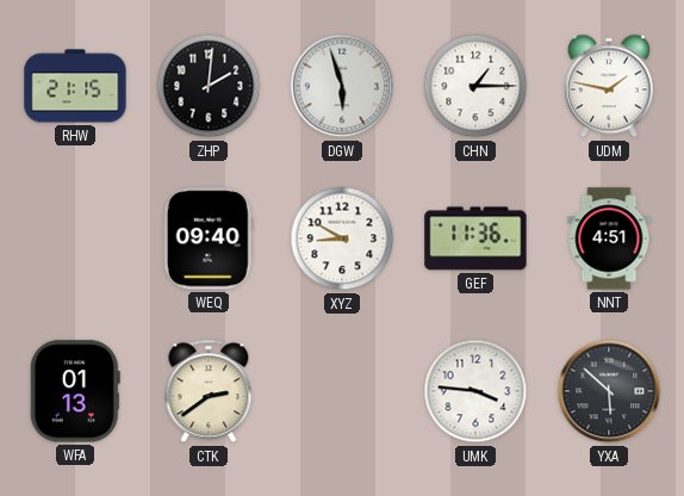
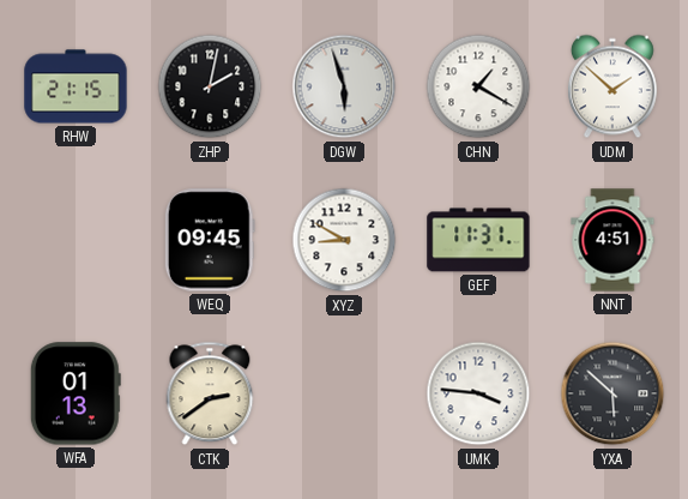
ZHP: 2:01 -> 2:02 (210, 86)
CHN: 1:15 -> 1:20 (478, 86)
UDM: 1:47 -> 1:52 (612, 86)
WEQ: 09:40 -> 09:45 (210, 240)
GEF: 11:36 -> 11:31 (478, 240)
